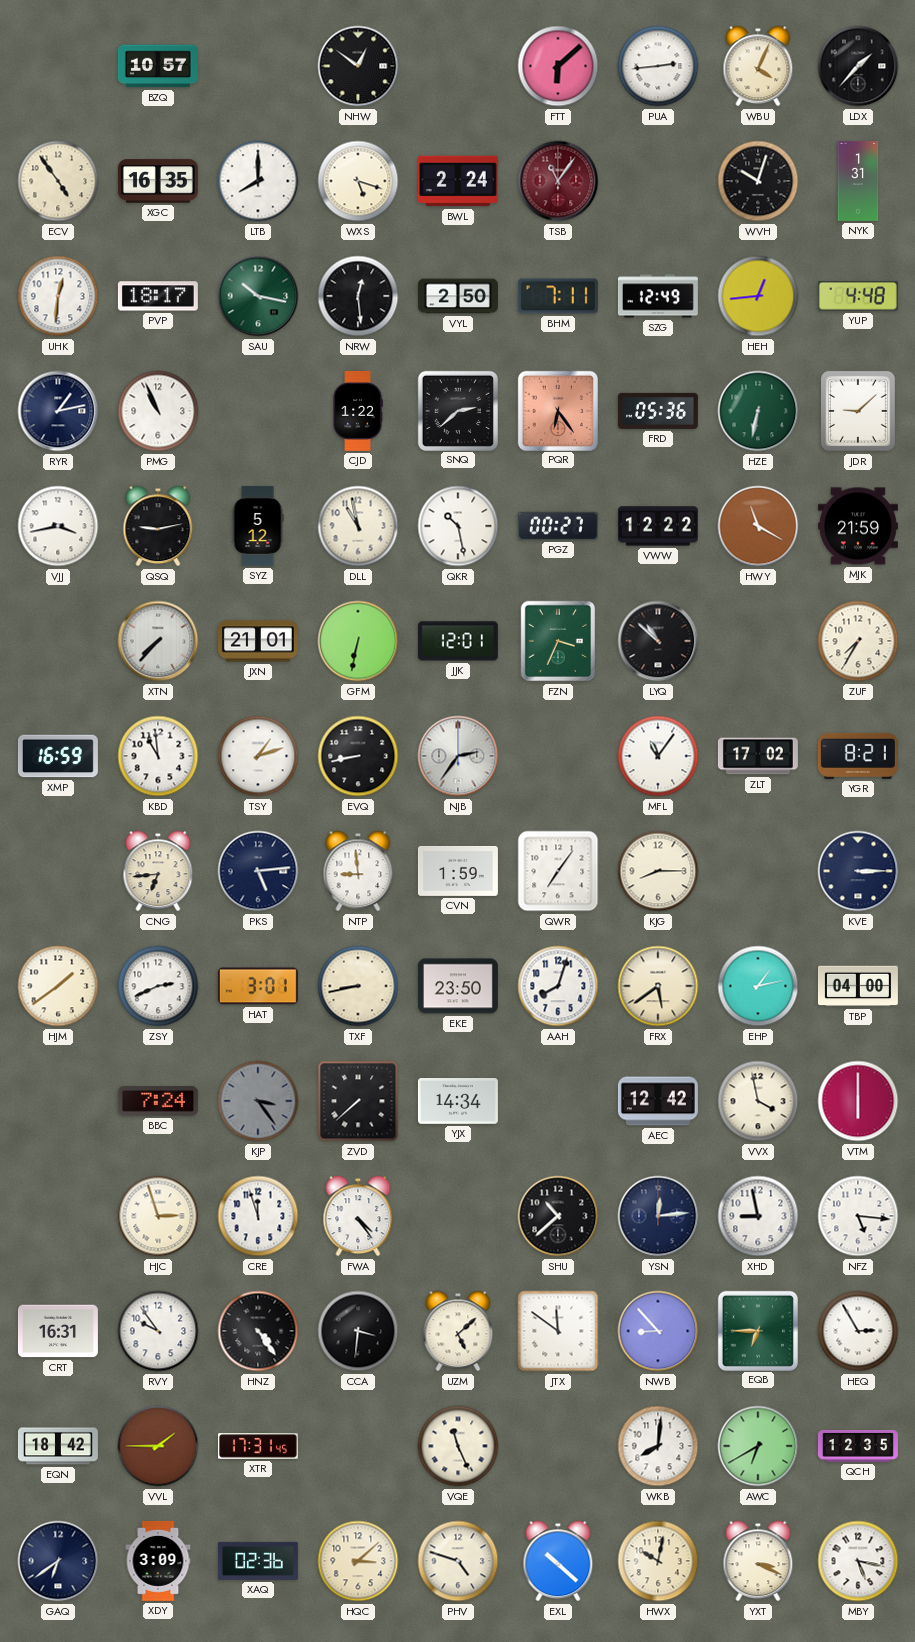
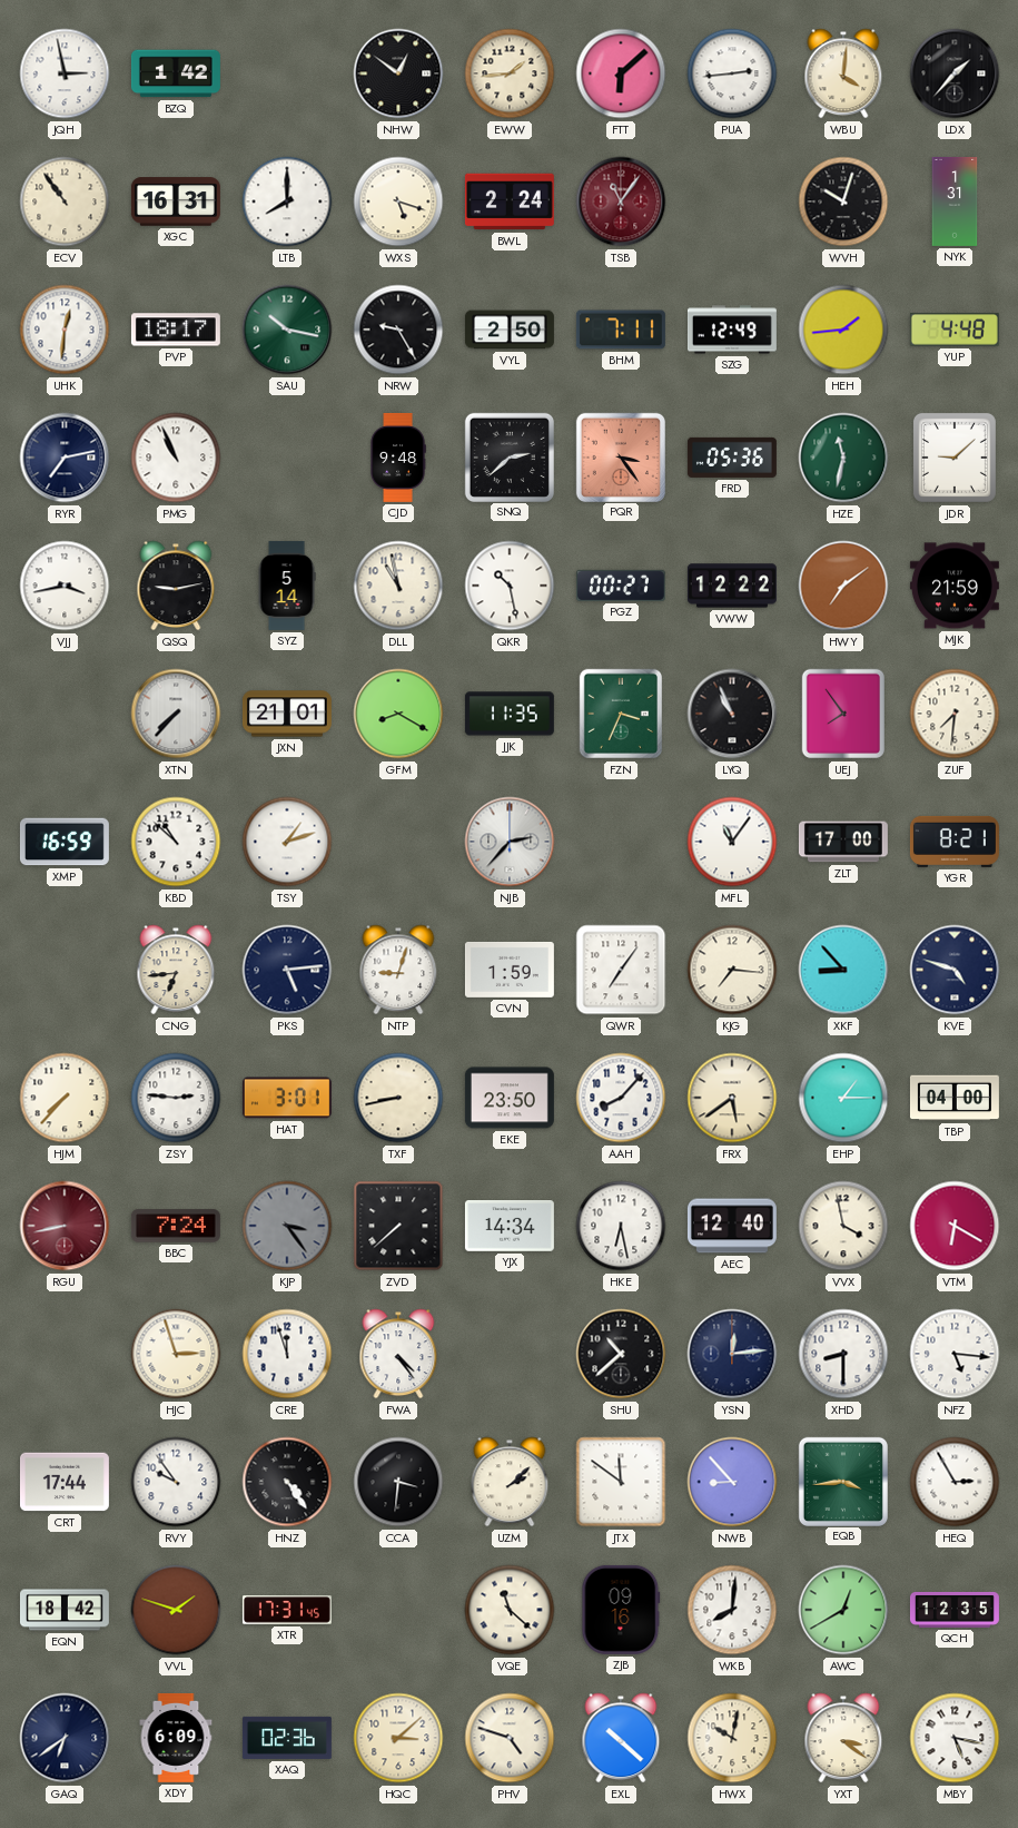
JQH: none -> 2:58 (65, 73)
BZQ: 10:57 -> 1:42 (176, 73)
EWW: none -> 1:44 (510, 73)
WBU: 4:04 -> 4:01 (843, 73)
ECV: 4:54 -> 10:54 (65, 202)
XGC: 16:35 -> 16:31 (176, 202)
NRW: 12:29 -> 9:25 (398, 330)
HEH: 12:44 -> 1:44 (843, 330)
RYR: 1:13 -> 7:13 (65, 458)
CJD: 1:22 -> 9:48 (398, 458)
PQR: 6:24 -> 3:24 (620, 456)
HZE: 6:32 -> 11:32 (843, 458)
SYZ: 5:12 -> 5:14 (287, 586)
HWY: 11:20 -> 7:09 (843, 586)
GFM: 6:32 -> 8:20 (398, 714)
JJK: 12:01 -> 11:35 (510, 714)
LYQ: 10:52 -> 10:56 (732, 714)
UEJ: none -> 7:54 (842, 714)
ZUF: 7:35 -> 7:31 (955, 714)
KBD: 10:59 -> 10:52 (176, 842)
EVQ: 8:43 -> none (358, 756)
NJB: 2:36 -> 2:37 (510, 842)
ZLT: 17:02 -> 17:00 (843, 842)
NTP: 8:59 -> 9:03 (398, 970)
KJG: 8:15 -> 7:16 (732, 970)
XKF: none -> 8:53 (843, 970)
KVE: 3:15 -> 4:48 (955, 970)
HJM: 1:39 -> 7:37 (65, 1098)
ZSY: 2:41 -> 2:46 (176, 1098)
AAH: 8:03 -> 8:07 (621, 1098)
EHP: 1:13 -> 1:15 (843, 1098)
RGU: none -> 8:43 (65, 1226)
HKE: none -> 6:28 (621, 1226)
AEC: 12:42 -> 12:40 (732, 1226)
VTM: 6:00 -> 6:20 (955, 1226)
XHD: 8:58 -> 8:30 (843, 1354)
CRT: 16:31 -> 17:44 (65, 1482)
UZM: 5:08 -> 2:08 (510, 1482)
EQB: 6:45 -> 3:44 (842, 1481)
VVL: 1:45 -> 1:48 (176, 1610)
VQE: 11:26 -> 11:22 (510, 1610)
ZJB: none -> 09:16 (621, 1610)
AWC: 6:40 -> 12:40 (843, 1610)
XDY: 3:09 -> 6:09 (176, 1738)
YXT: 3:19 -> 3:21 (843, 1738)
